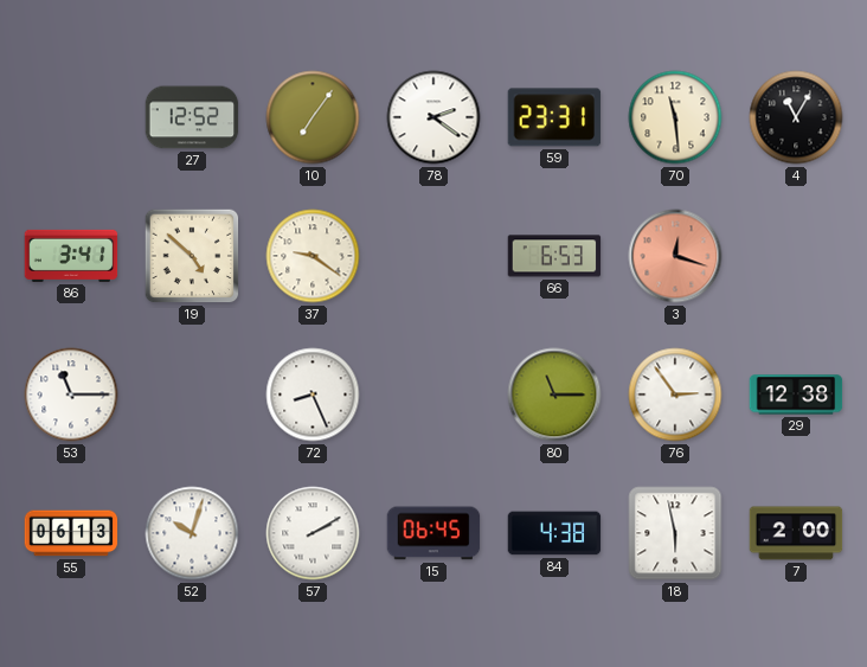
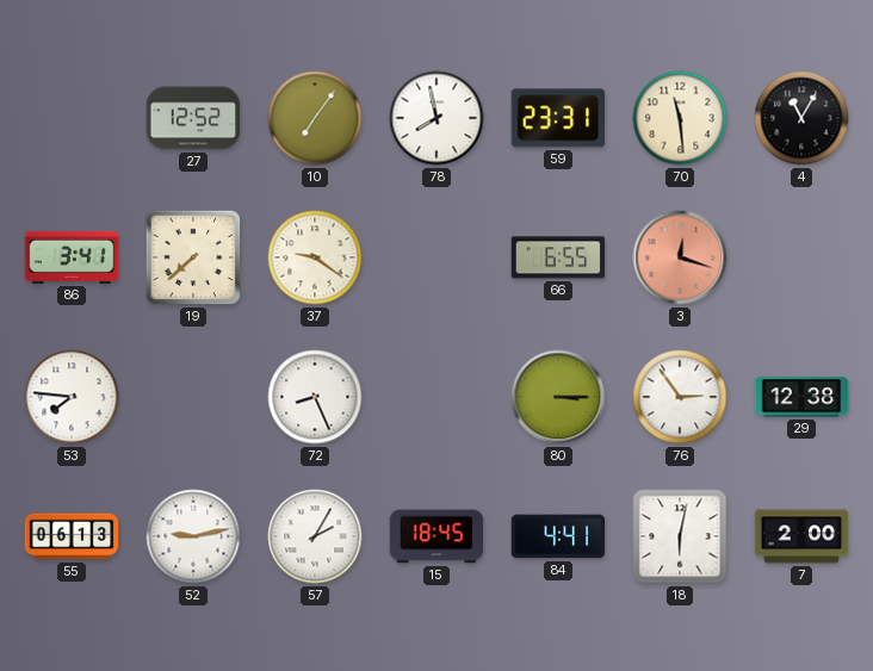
78: 2:21 -> 7:58 (436, 118)
19: 4:52 -> 7:38 (193, 257)
66: 6:53 -> 6:55 (558, 257)
53: 11:15 -> 7:46 (72, 397)
80: 11:15 -> 3:15 (558, 397)
52: 10:03 -> 9:13 (193, 536)
57: 2:10 -> 2:05 (315, 536)
15: 06:45 -> 18:45 (436, 536)
84: 4:38 -> 4:41 (558, 536)
18: 5:58 -> 6:02 (680, 536)
